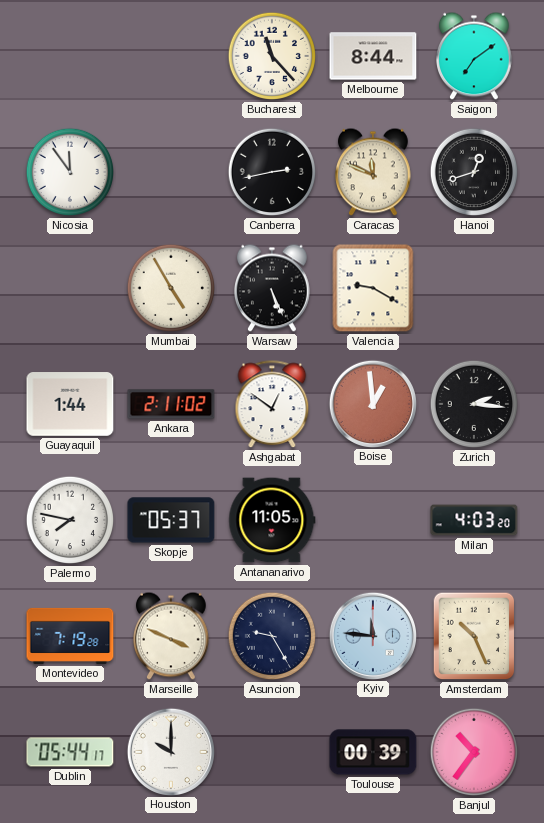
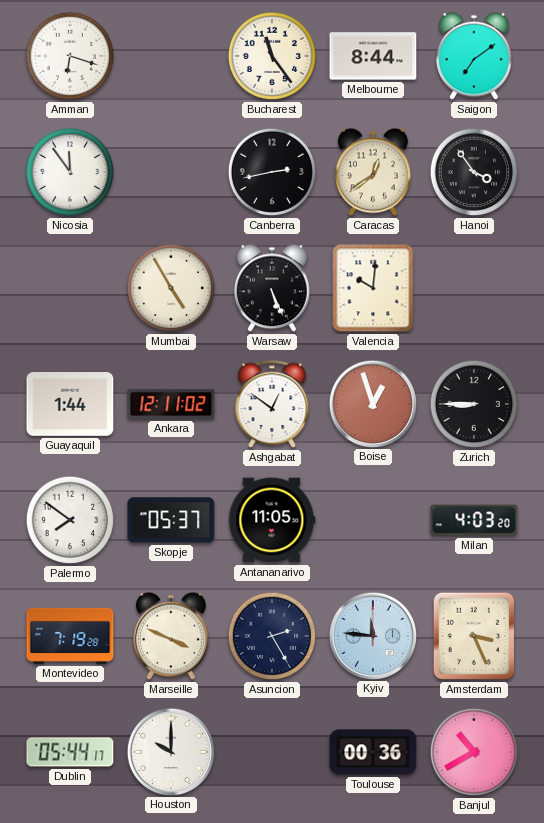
Amman: none -> 6:18 (70, 56)
Bucharest: 11:23 -> 11:24 (272, 56)
Caracas: 11:49 -> 12:39 (374, 172)
Hanoi: 12:42 -> 3:54 (474, 172)
Valencia: 9:20 -> 10:01 (373, 288)
Ankara: 2:11 -> 12:11 (171, 404)
Boise: 12:59 -> 12:57 (372, 403)
Zurich: 2:16 -> 8:45 (474, 404)
Palermo: 7:47 -> 7:51 (70, 520)
Asuncion: 9:25 -> 2:25 (272, 636)
Amsterdam: 10:26 -> 3:26 (474, 636)
Toulouse: 00:39 -> 00:36 (373, 752)
Banjul: 10:36 -> 10:40 (474, 752)
